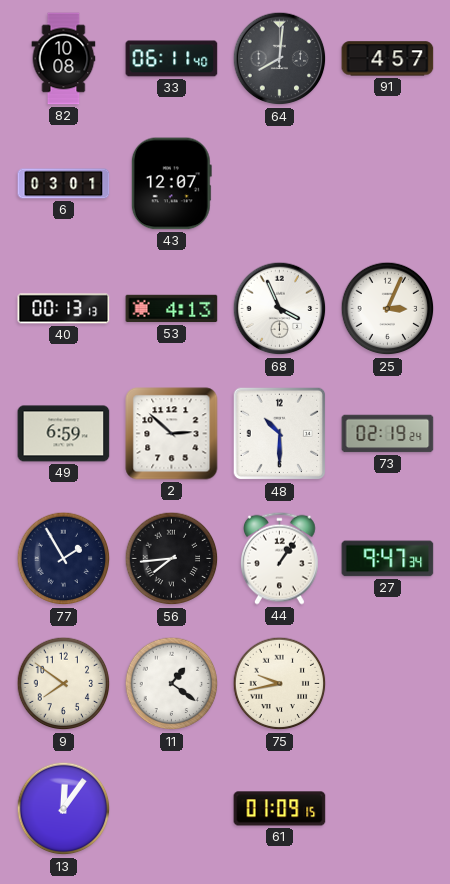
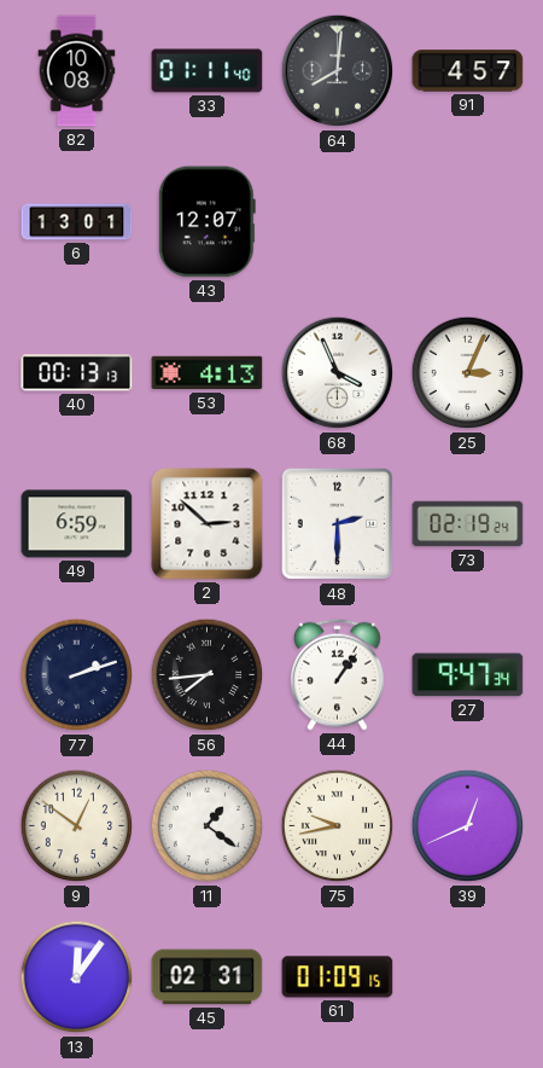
33: 06:11 -> 01:11 (208, 71)
6: 03:01 -> 13:01 (77, 222)
48: 10:30 -> 2:30 (338, 524)
77: 1:55 -> 2:12 (77, 675)
9: 7:51 -> 12:51 (77, 826)
39: none -> 12:41 (468, 826)
45: none -> 02:31 (208, 977)
